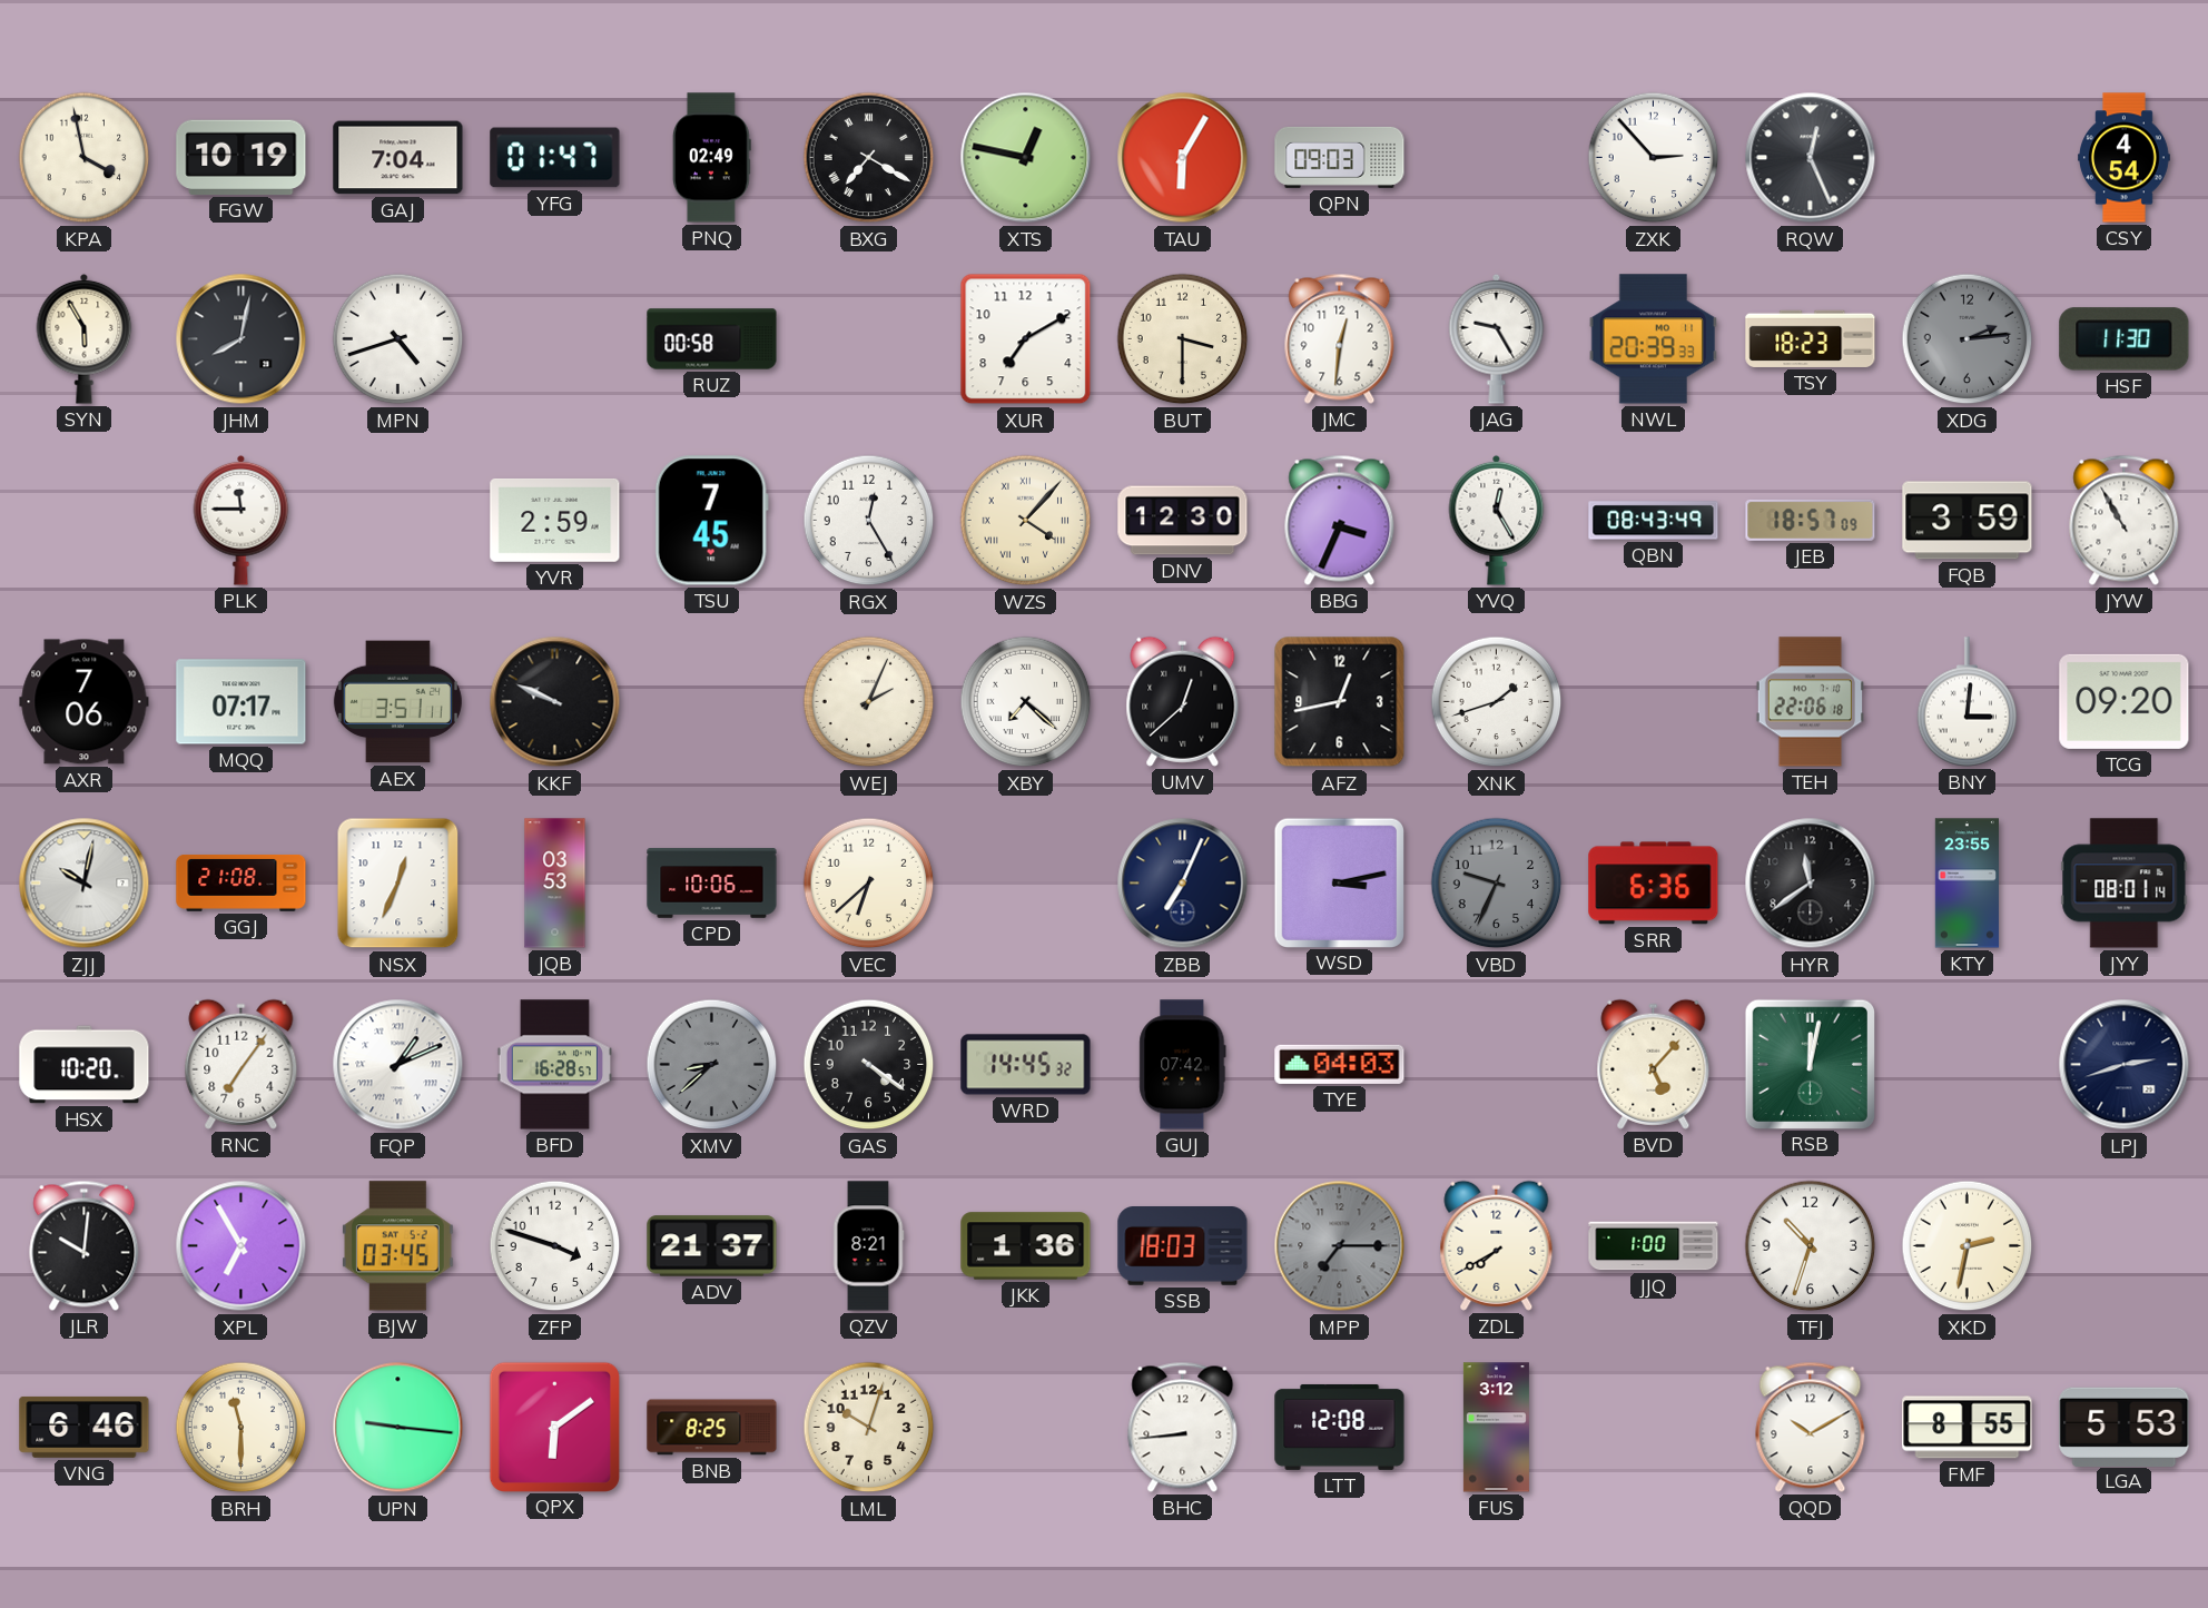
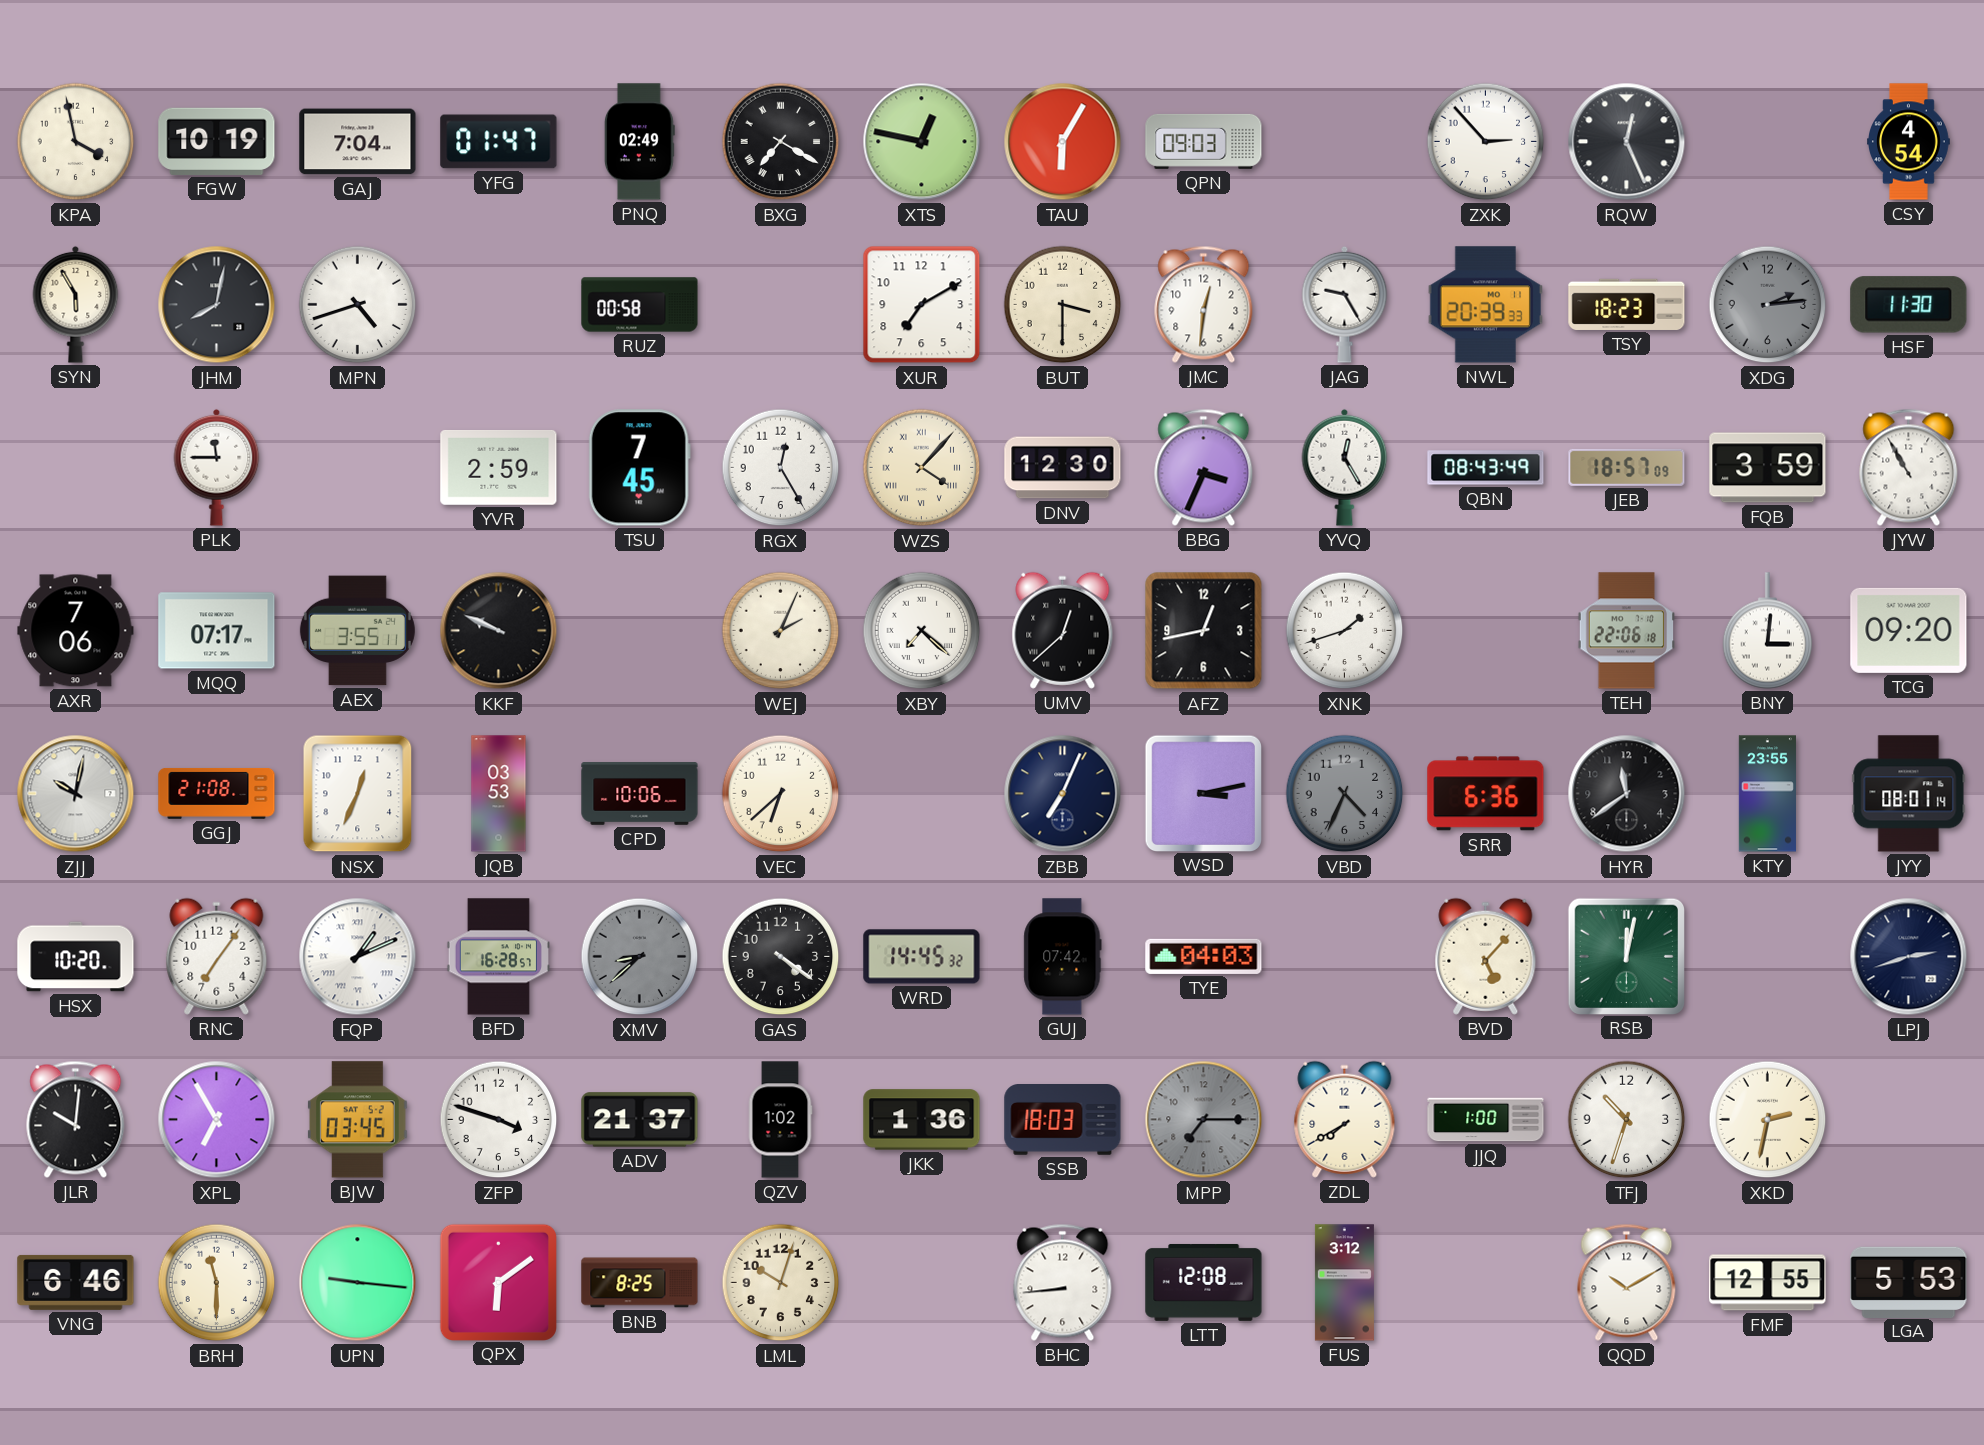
AEX: 3:51 -> 3:55 (357, 631)
VBD: 9:34 -> 4:34 (1345, 794)
QZV: 8:21 -> 1:02 (780, 1120)
FMF: 8:55 -> 12:55 (1768, 1283)
